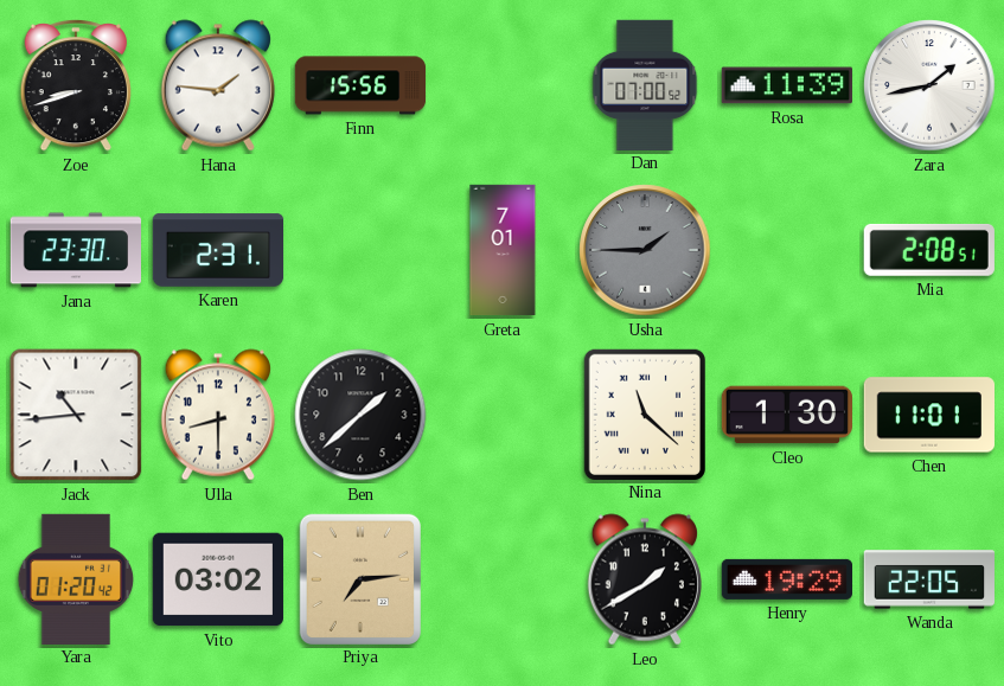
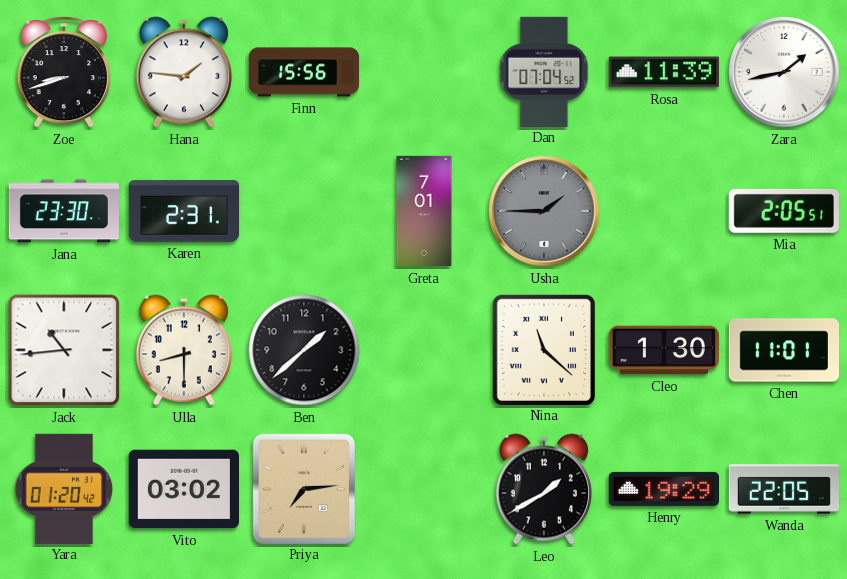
Dan: 07:00 -> 07:04 (544, 71)
Mia: 2:08 -> 2:05 (784, 211)
